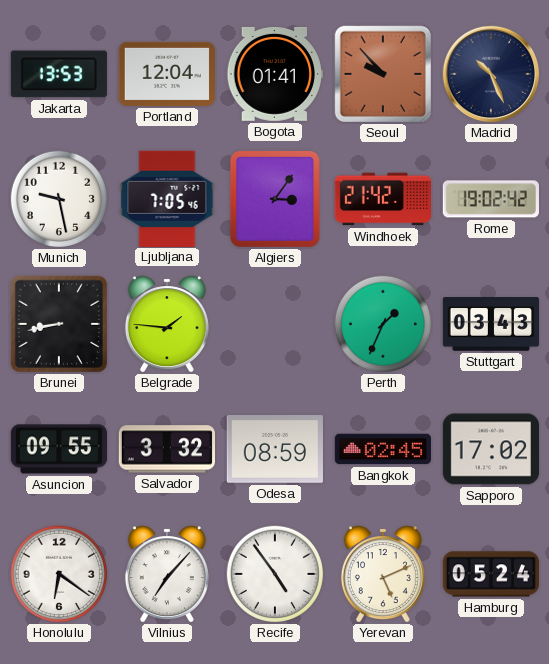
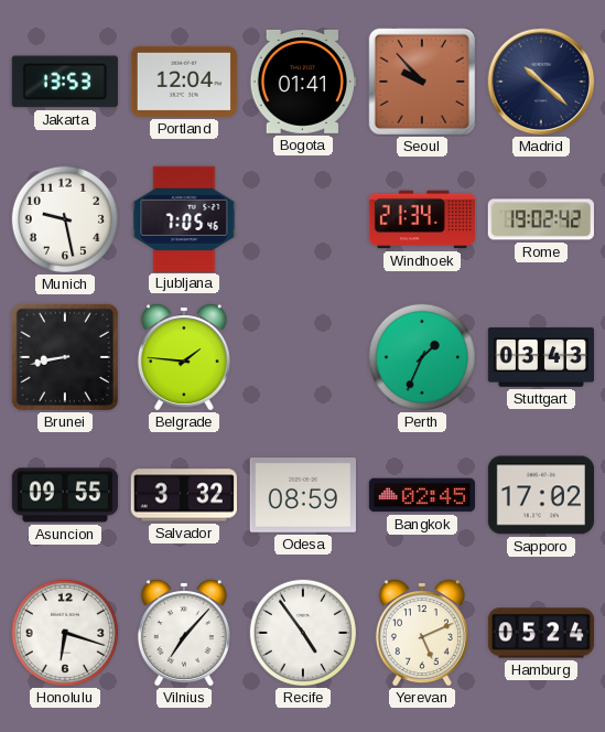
Madrid: 10:26 -> 10:22 (541, 82)
Algiers: 3:06 -> none (275, 199)
Windhoek: 21:42 -> 21:34 (421, 219)
Honolulu: 6:21 -> 6:18 (64, 632)
